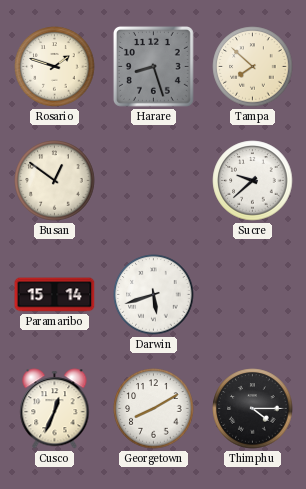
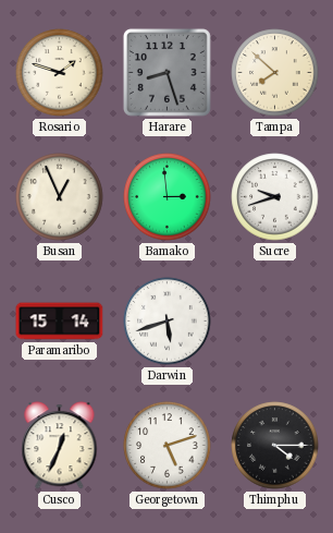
Busan: 12:51 -> 12:56 (60, 197)
Bamako: none -> 2:59 (168, 197)
Sucre: 9:38 -> 9:42 (275, 197)
Georgetown: 8:10 -> 5:12 (168, 446)
